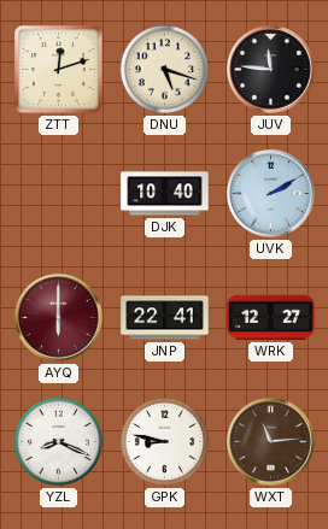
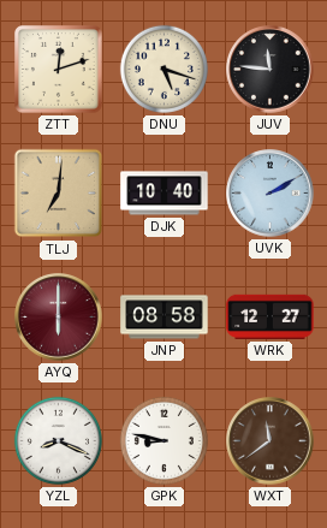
TLJ: none -> 7:01 (59, 194)
JNP: 22:41 -> 08:58 (165, 318)
WXT: 11:14 -> 11:39 (270, 441)
